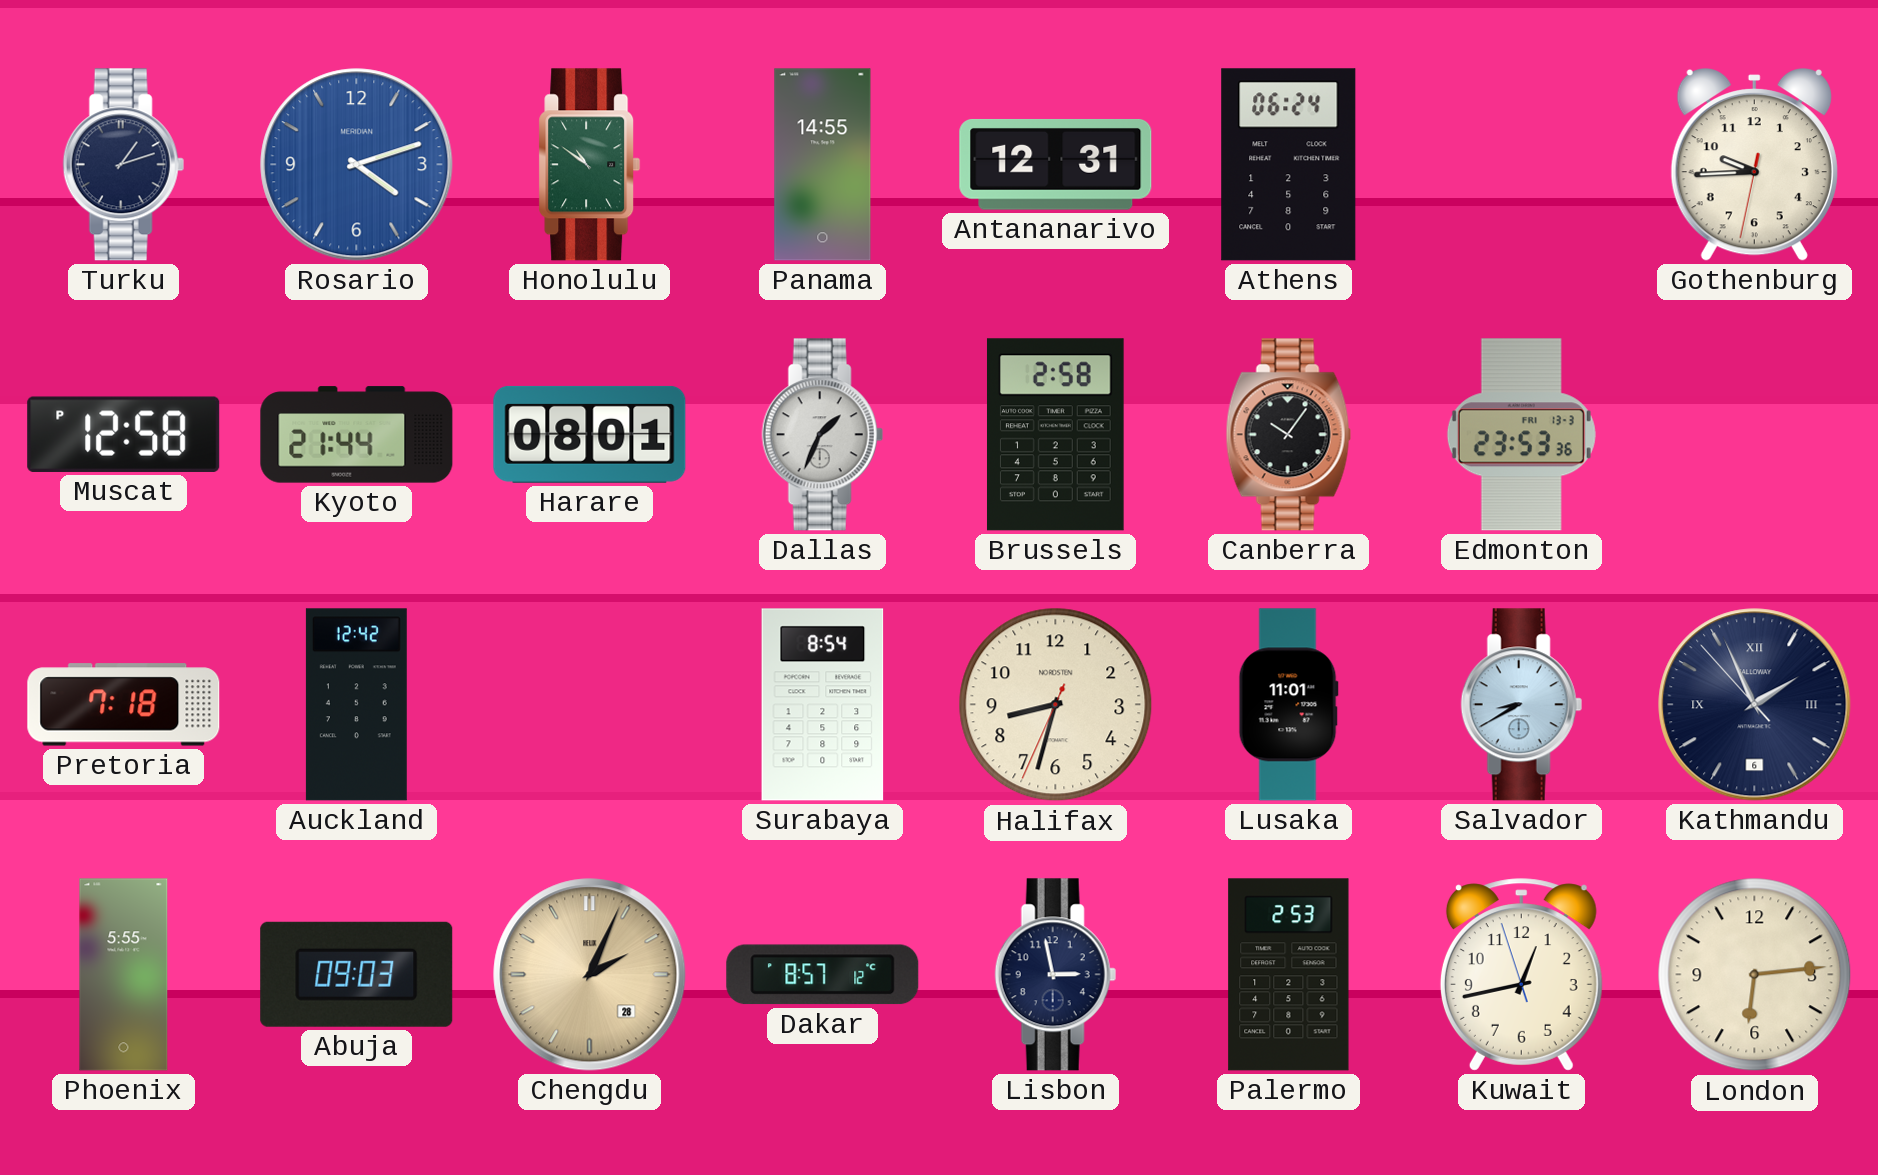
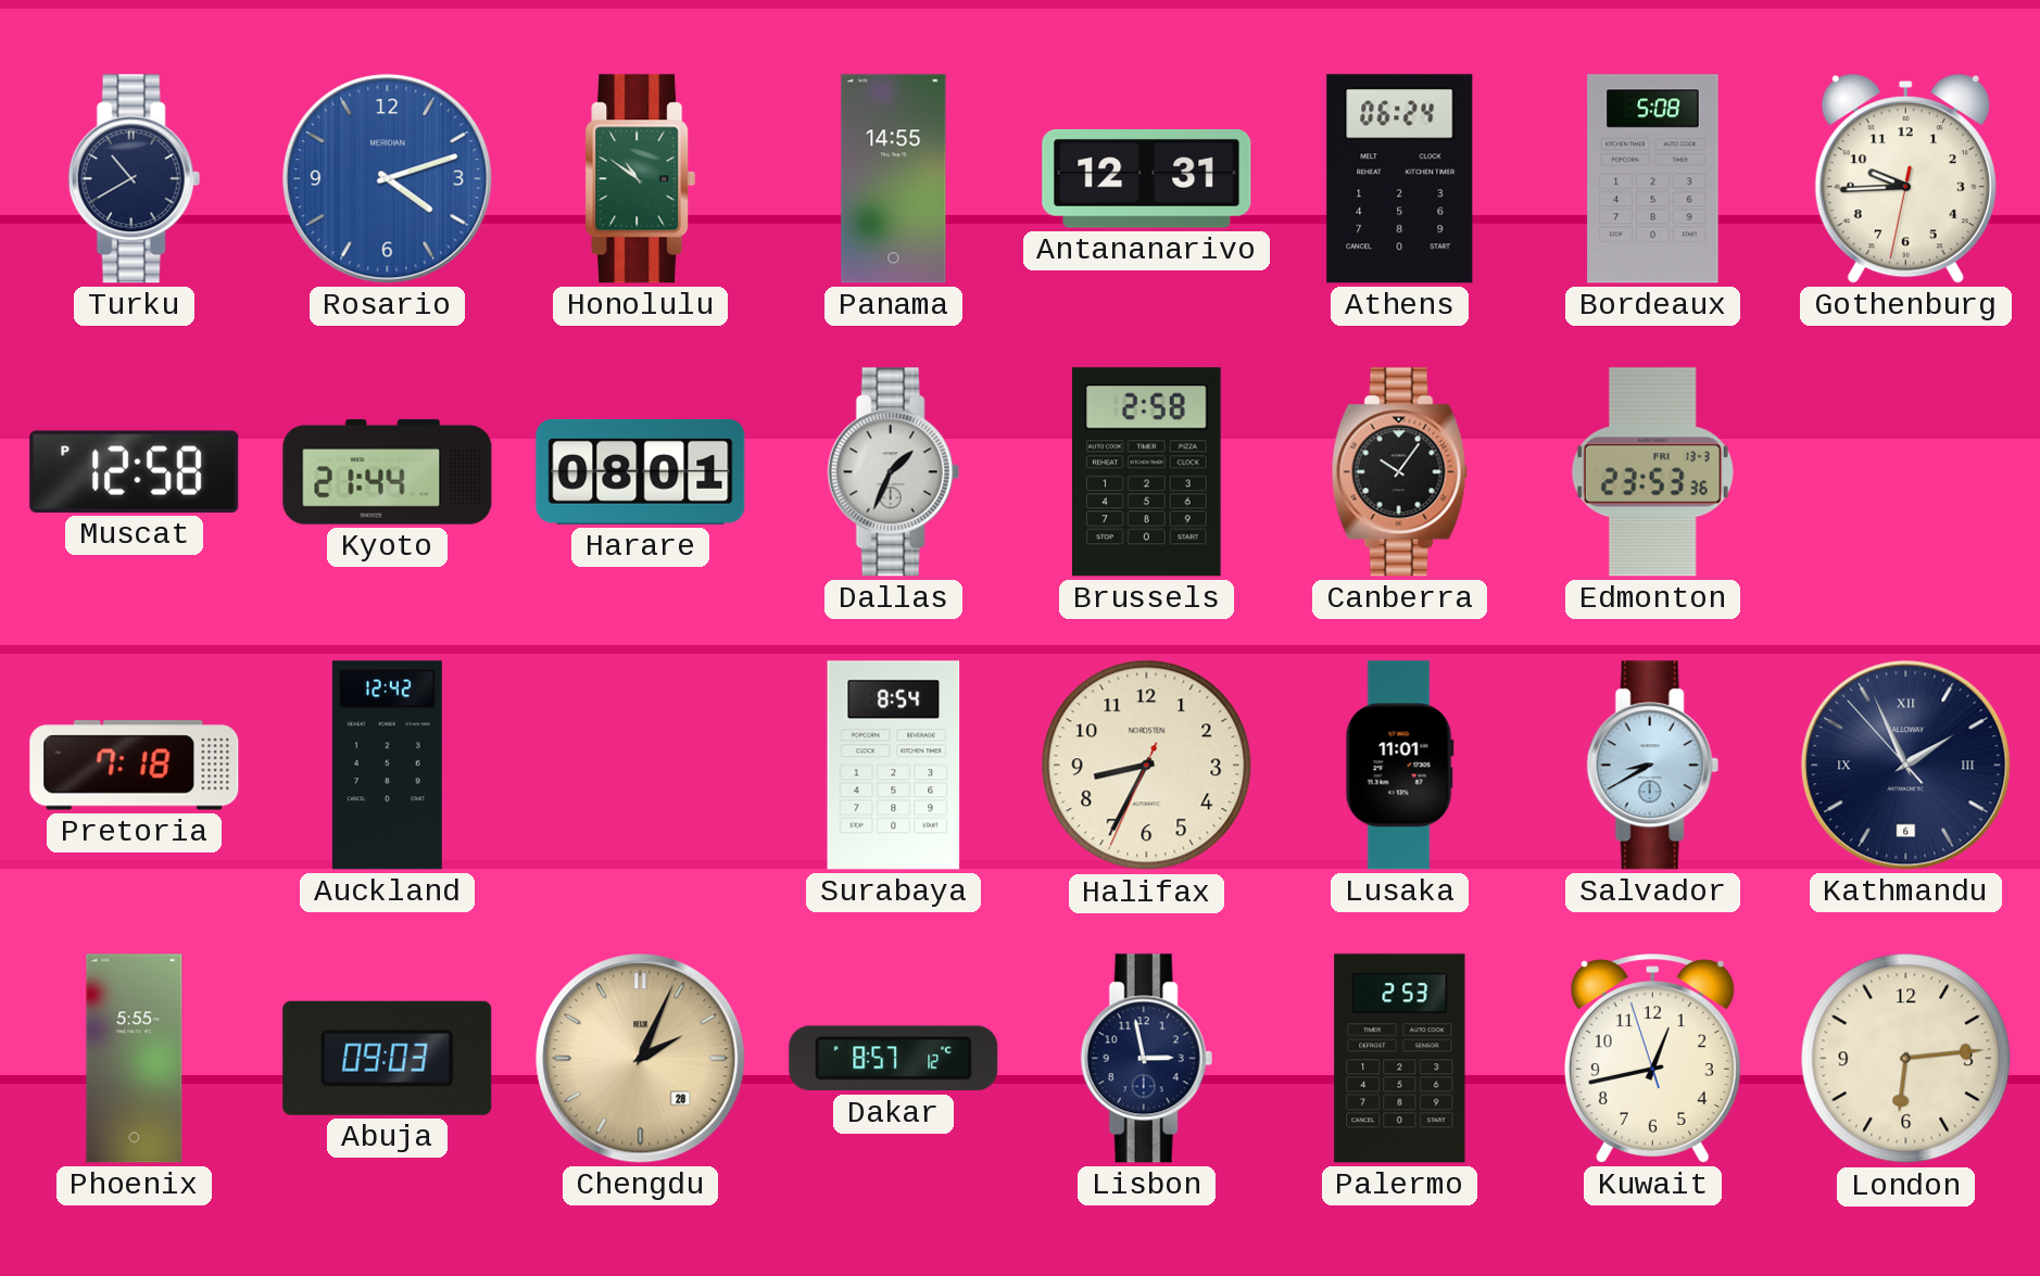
Turku: 1:12 -> 10:40 (134, 179)
Bordeaux: none -> 5:08 (1653, 179)
Halifax: 8:32 -> 8:34 (1147, 766)
